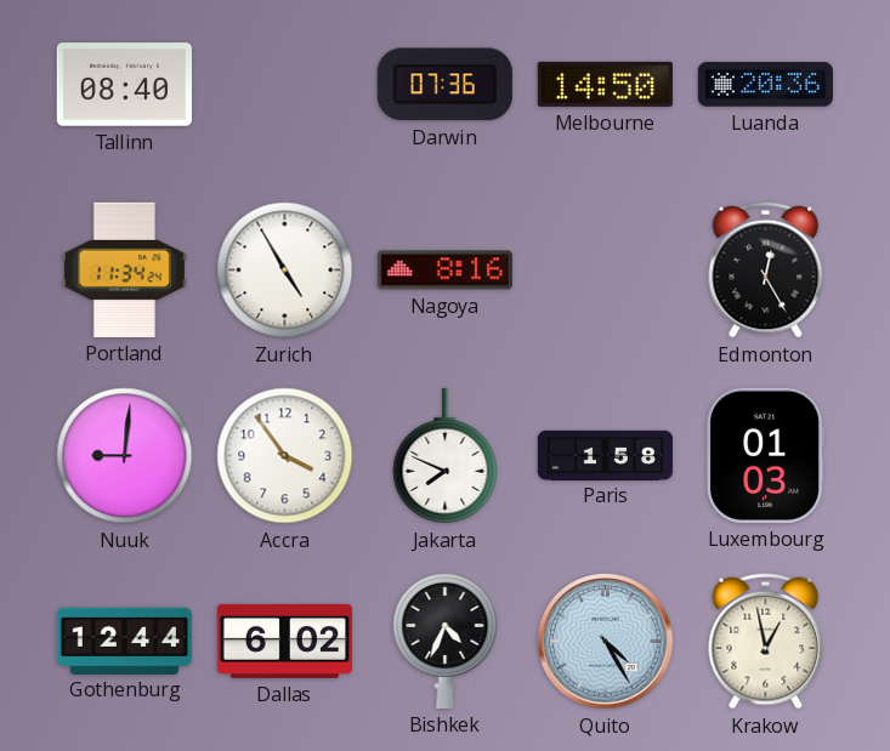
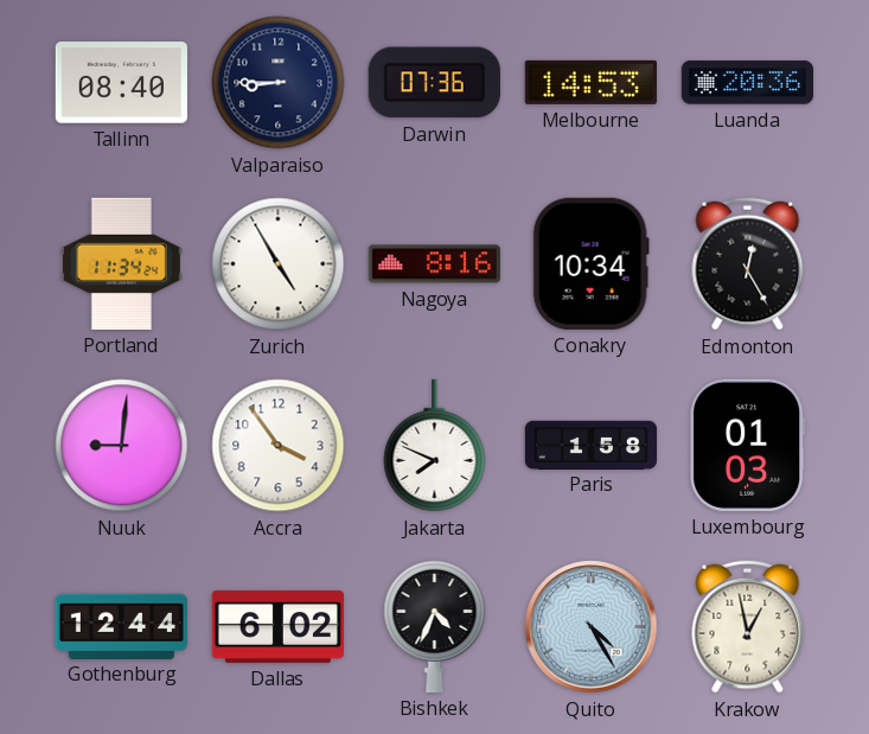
Valparaiso: none -> 8:45 (279, 83)
Melbourne: 14:50 -> 14:53 (590, 82)
Conakry: none -> 10:34 (590, 263)
